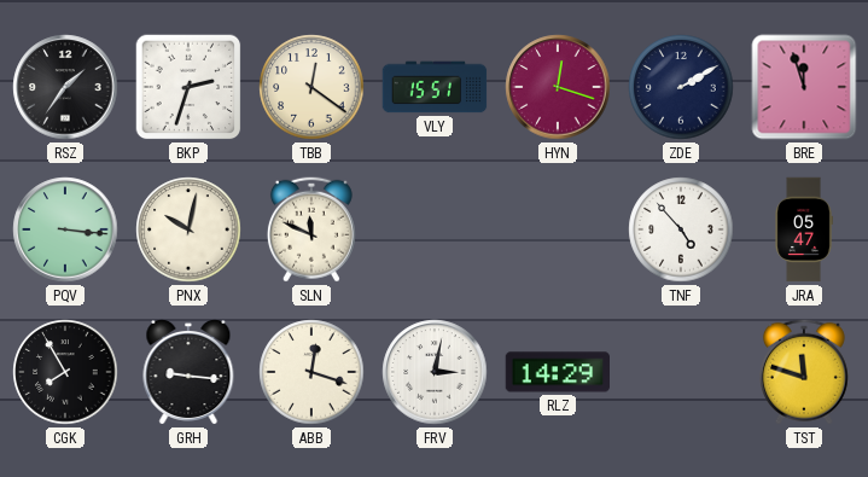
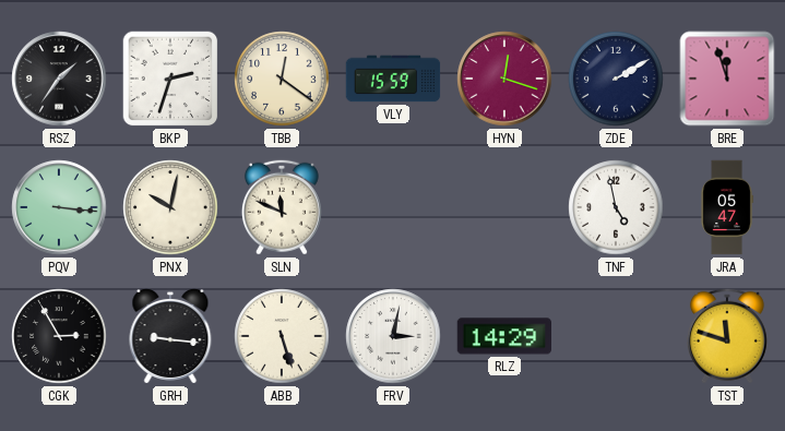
VLY: 15:51 -> 15:59 (393, 79)
TNF: 4:53 -> 4:58 (616, 207)
CGK: 7:55 -> 2:55 (59, 336)
ABB: 12:18 -> 5:27 (282, 336)
